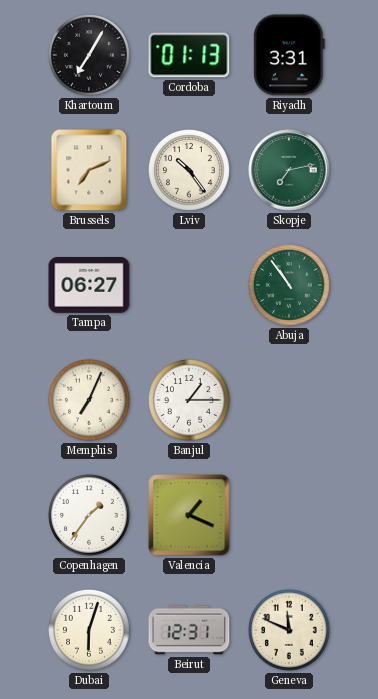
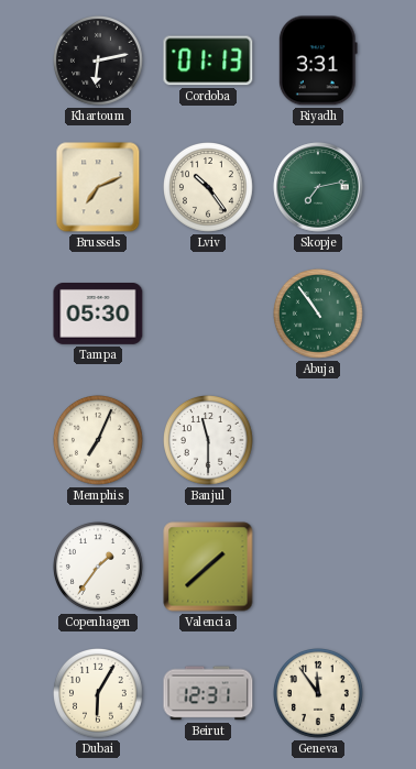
Khartoum: 7:05 -> 6:13 (99, 62)
Tampa: 06:27 -> 05:30 (98, 315)
Banjul: 1:15 -> 11:30 (209, 441)
Valencia: 1:19 -> 1:38 (208, 567)
Dubai: 6:03 -> 6:05 (99, 694)
Geneva: 11:49 -> 11:54 (319, 694)
